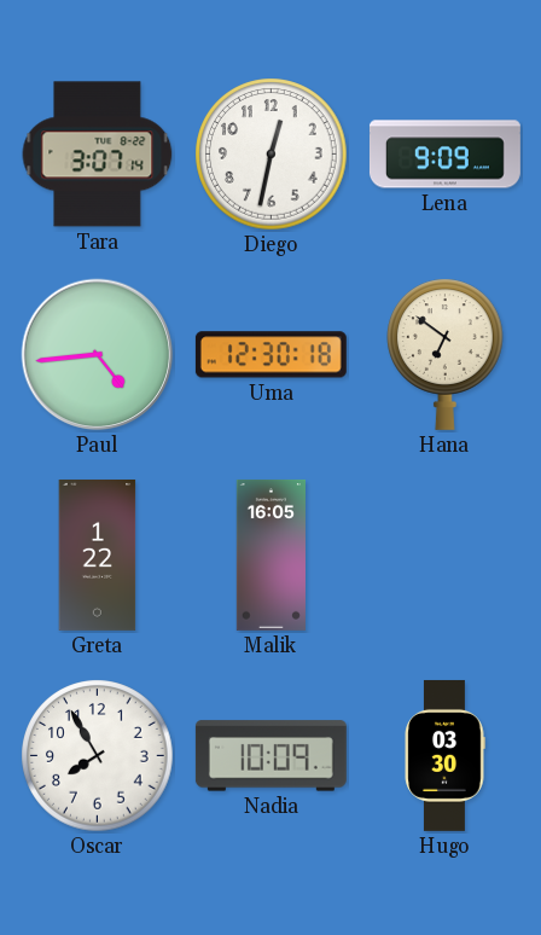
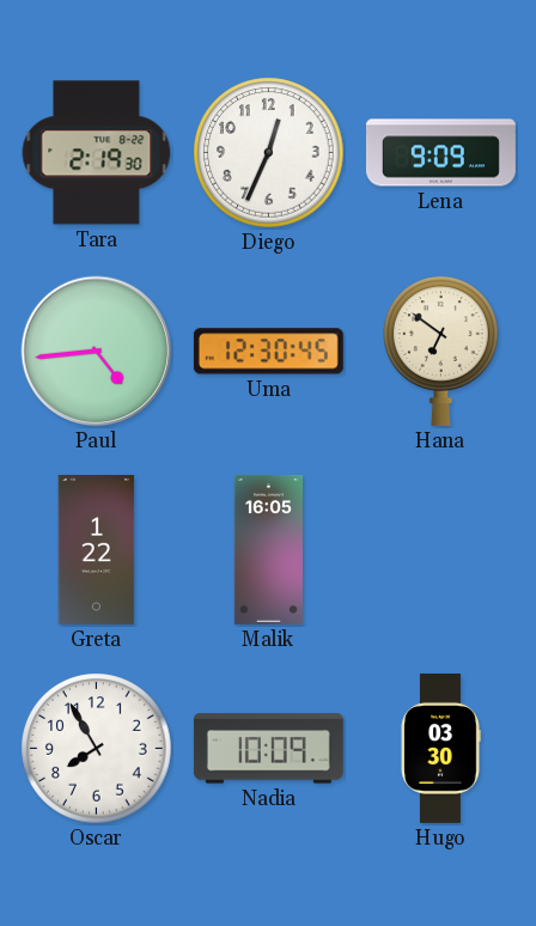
Tara: 3:07 -> 2:19 (97, 153)
Diego: 12:32 -> 12:34 (269, 153)
Uma: 12:30:18 -> 12:30:45 (268, 352)
